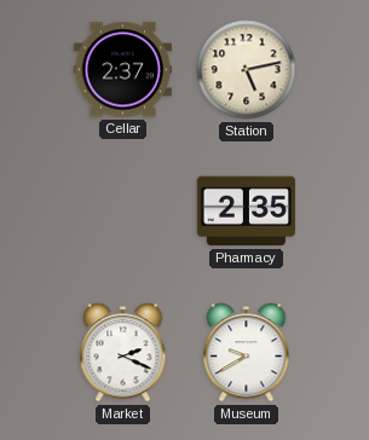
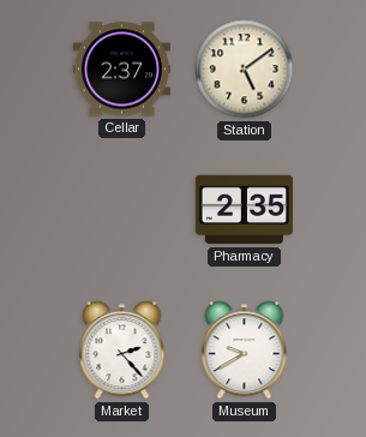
Station: 5:13 -> 5:09 (245, 70)
Market: 2:19 -> 2:23 (122, 351)
